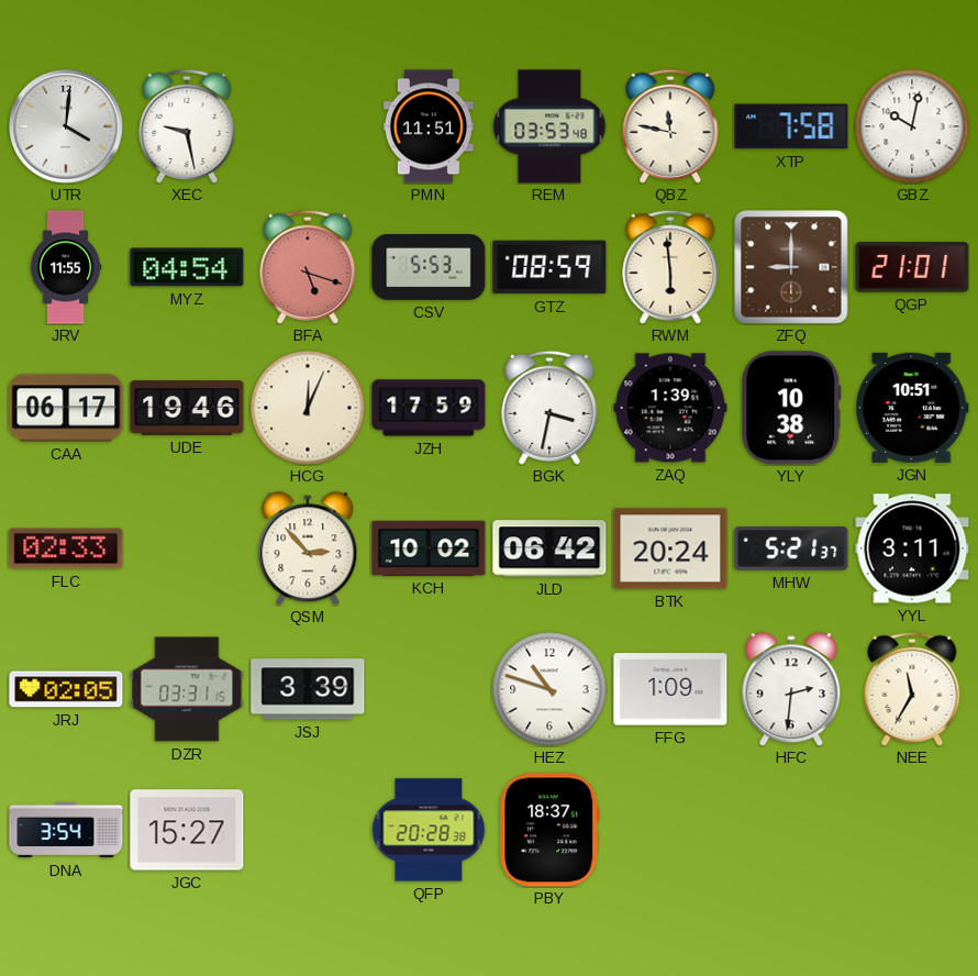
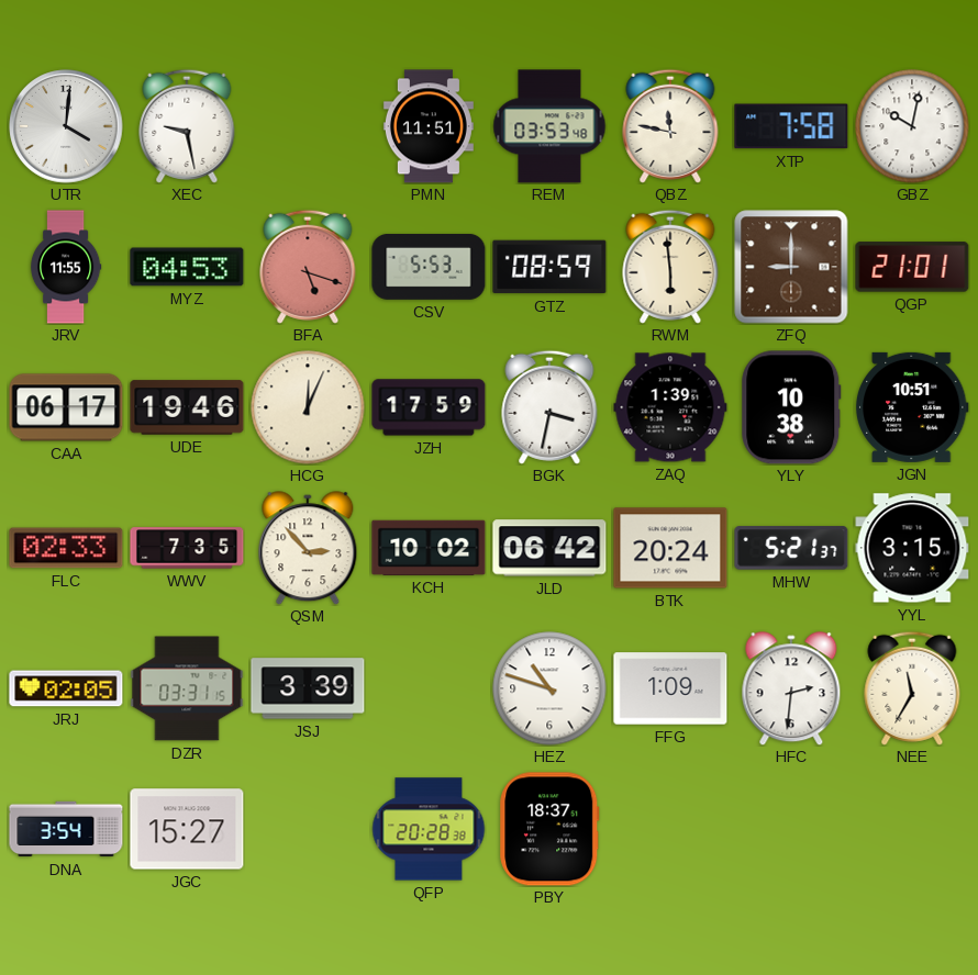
MYZ: 04:54 -> 04:53 (187, 267)
WWV: none -> 7:35 (187, 548)
YYL: 3:11 -> 3:15 (912, 548)
